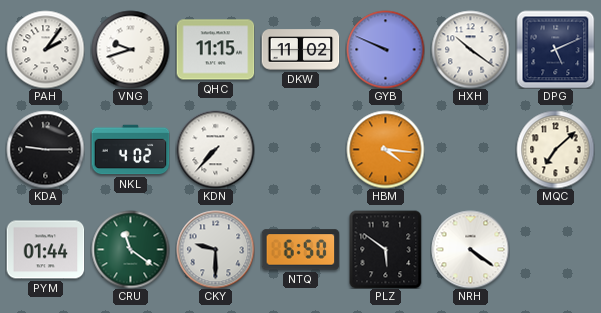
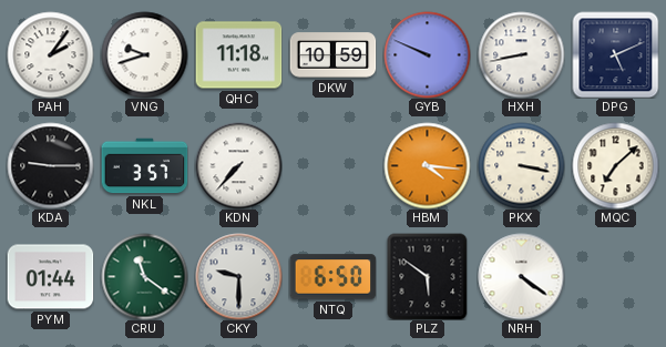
QHC: 11:15 -> 11:18 (238, 55)
DKW: 11:02 -> 10:59 (332, 55)
HXH: 10:21 -> 8:43 (521, 54)
NKL: 4:02 -> 3:57 (144, 166)
PKX: none -> 3:17 (521, 165)
